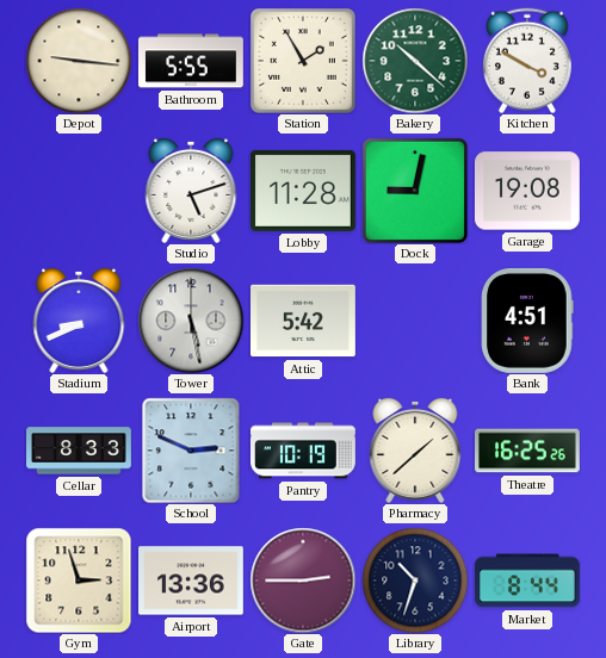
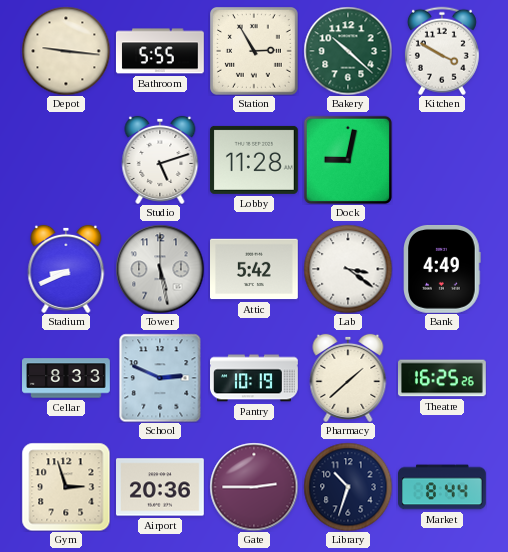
Station: 1:55 -> 2:55 (254, 51)
Garage: 19:08 -> none (527, 191)
Lab: none -> 3:21 (348, 269)
Bank: 4:51 -> 4:49 (442, 269)
Airport: 13:36 -> 20:36 (161, 487)
